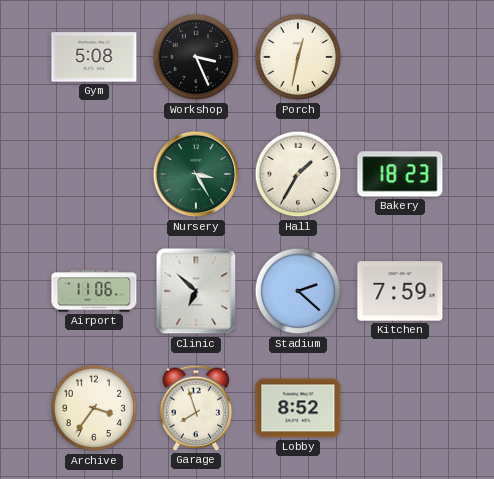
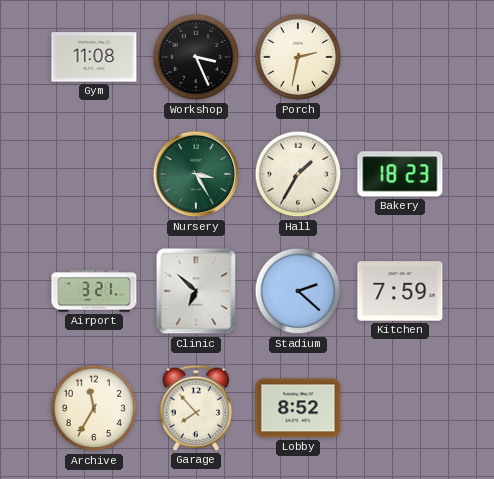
Gym: 5:08 -> 11:08 (94, 57)
Porch: 12:32 -> 2:32 (298, 57)
Airport: 11:06 -> 3:21 (94, 291)
Archive: 3:36 -> 11:35 (94, 408)
Garage: 7:57 -> 7:53 (196, 408)
